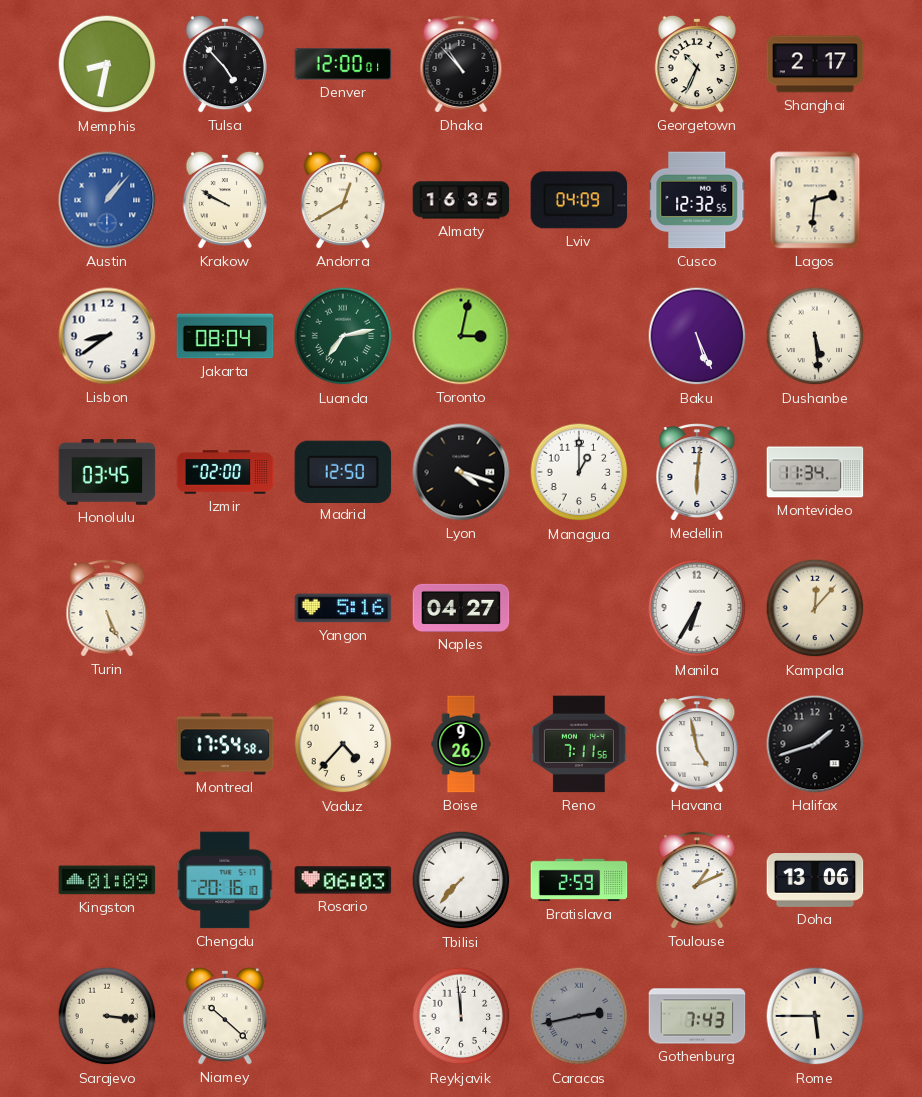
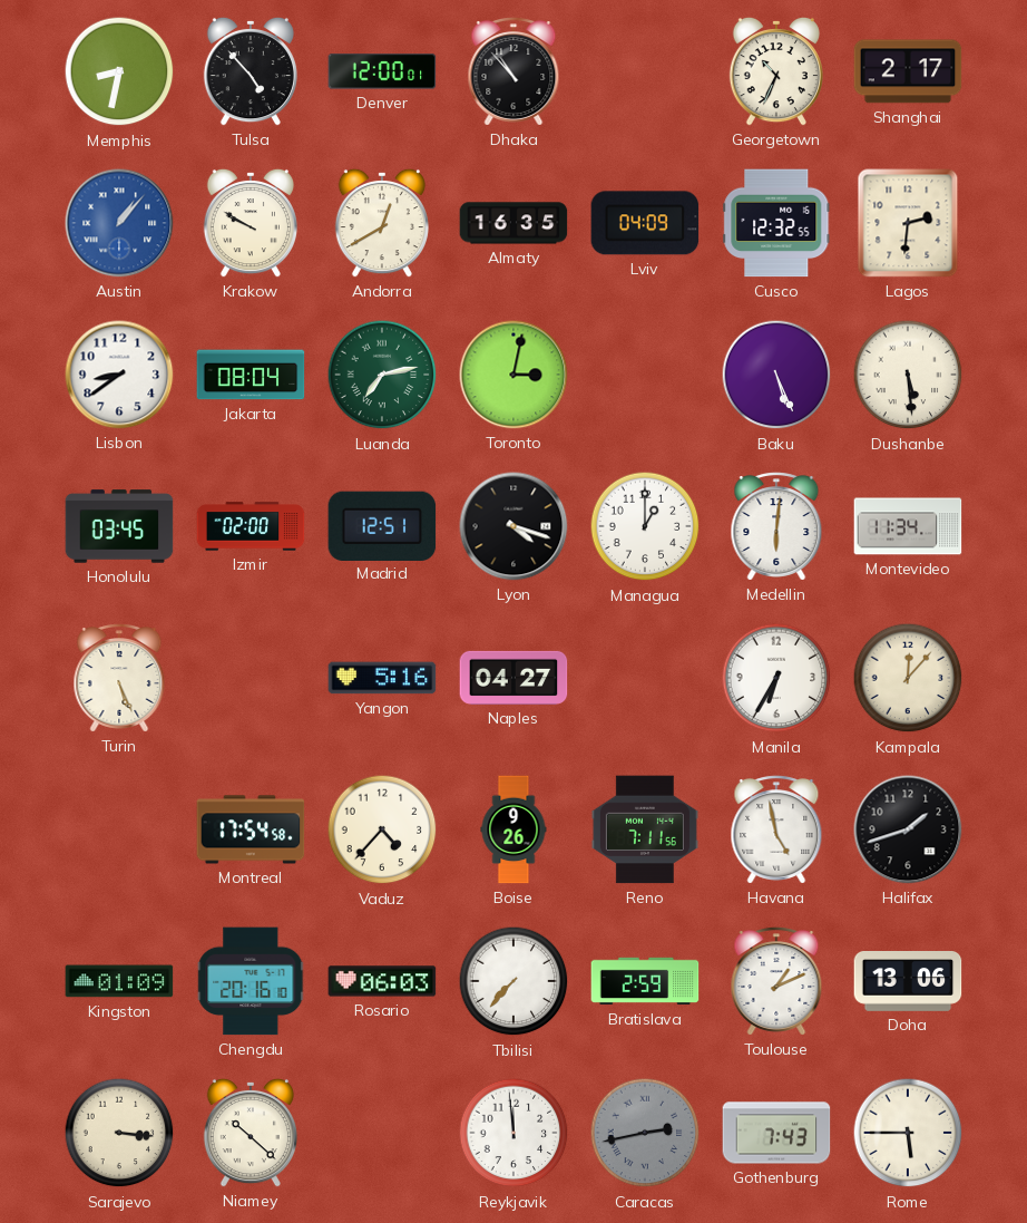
Madrid: 12:50 -> 12:51 (382, 525)
